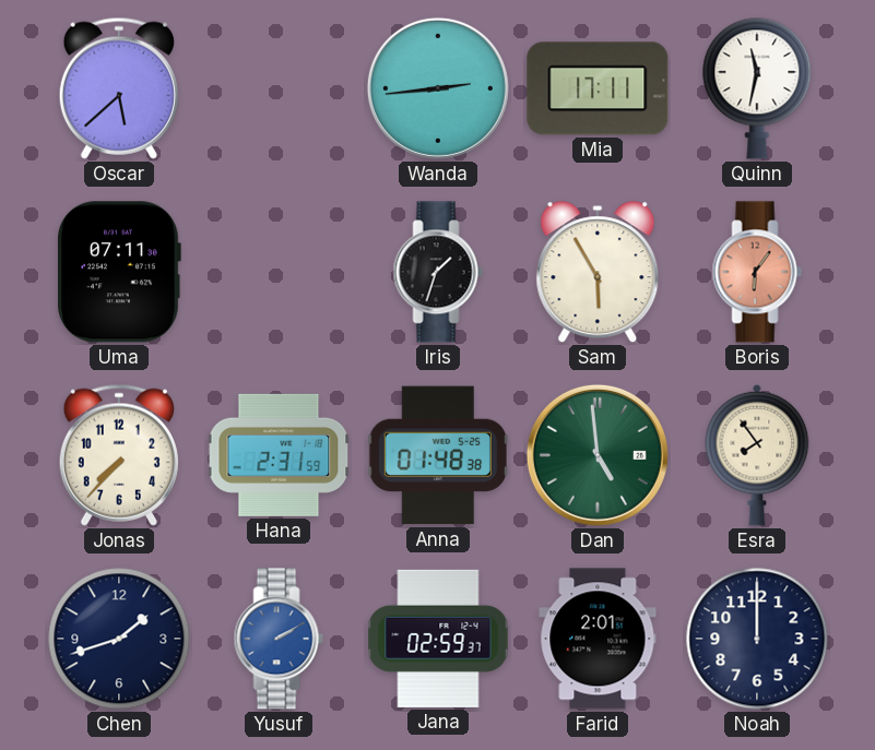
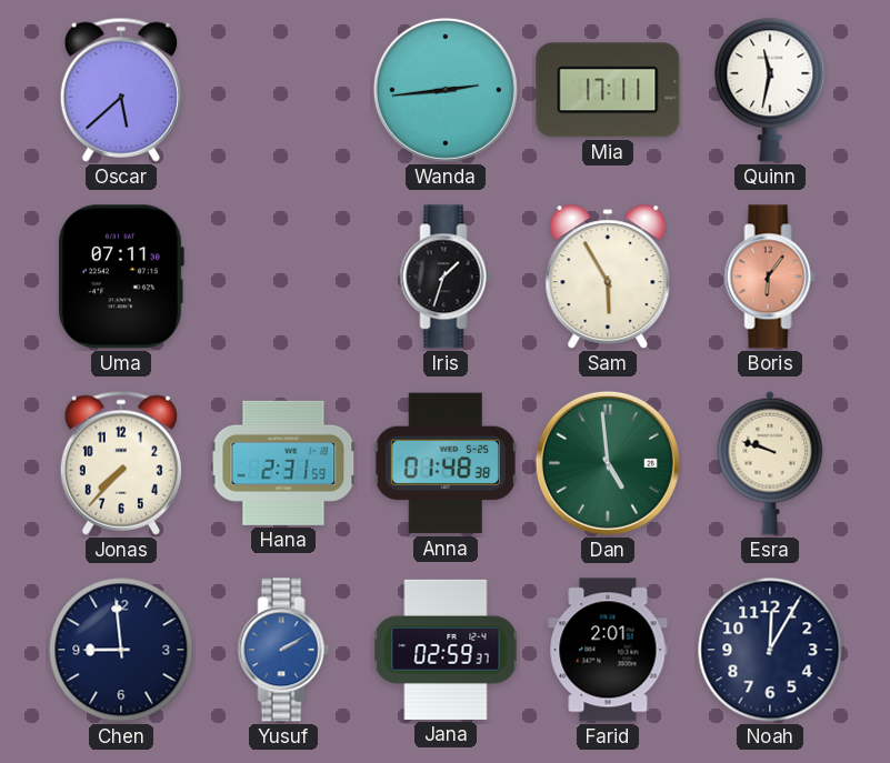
Esra: 7:54 -> 9:48 (770, 463)
Chen: 1:42 -> 8:59 (121, 650)
Noah: 12:00 -> 12:05 (770, 650)
